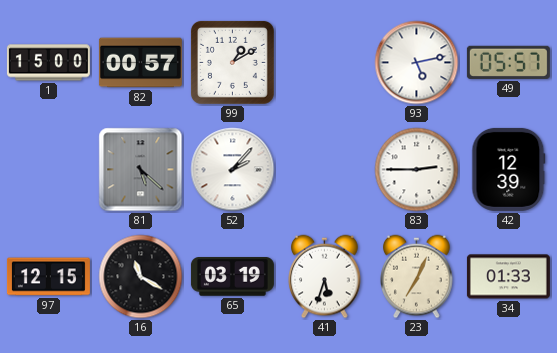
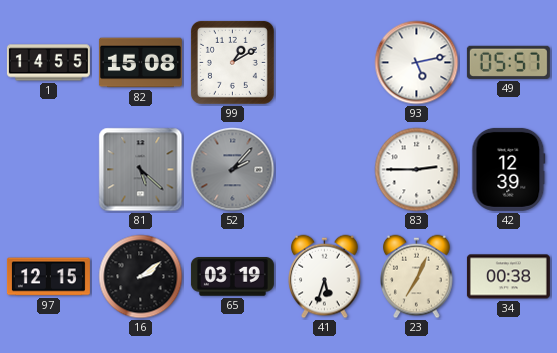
1: 15:00 -> 14:55 (48, 63)
82: 00:57 -> 15:08 (140, 63)
52 dial: white -> grey (233, 170)
16: 11:20 -> 2:09 (141, 277)
34: 01:33 -> 00:38 (508, 277)
